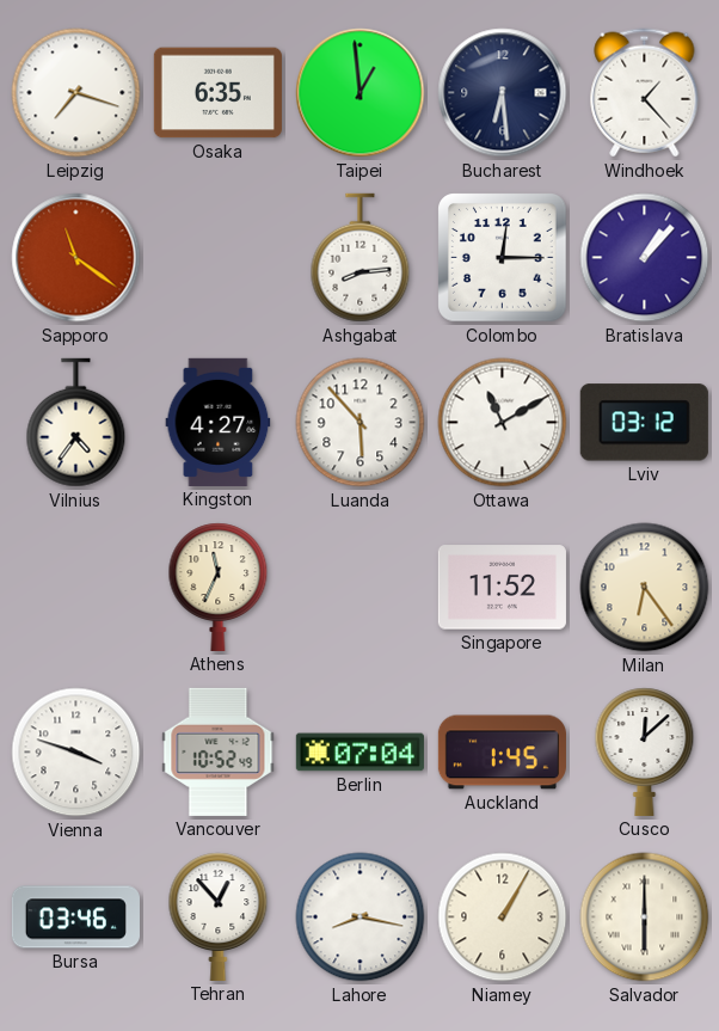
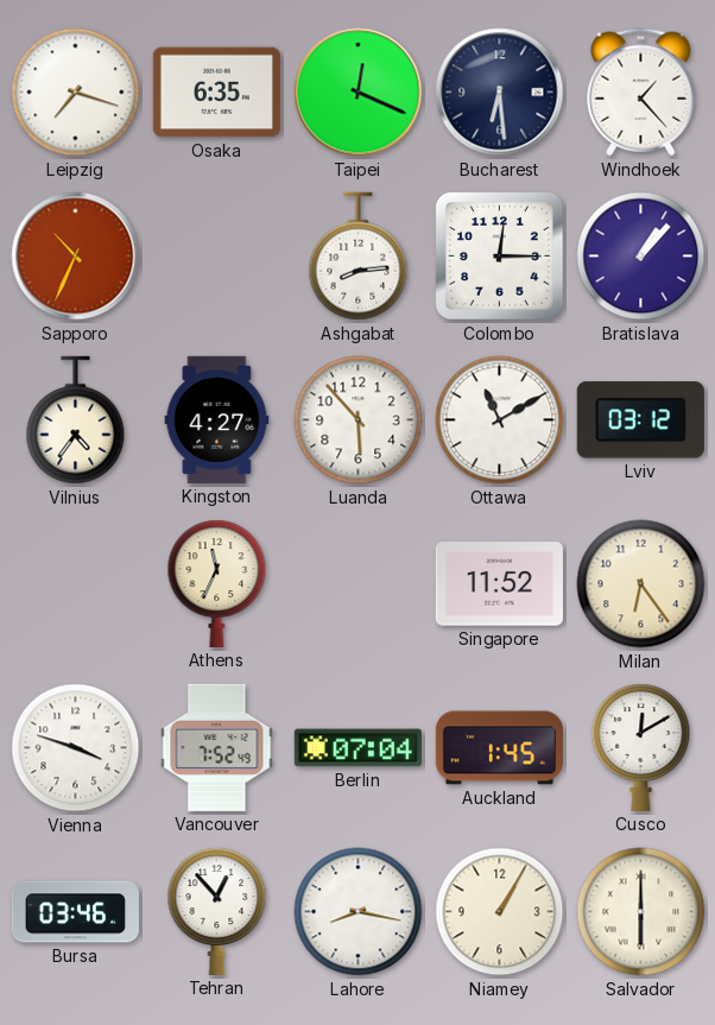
Taipei: 12:59 -> 12:19 (359, 93)
Sapporo: 11:21 -> 10:34 (76, 257)
Vancouver: 10:52 -> 7:52 (217, 747)
Cusco: 12:08 -> 12:10 (641, 747)
